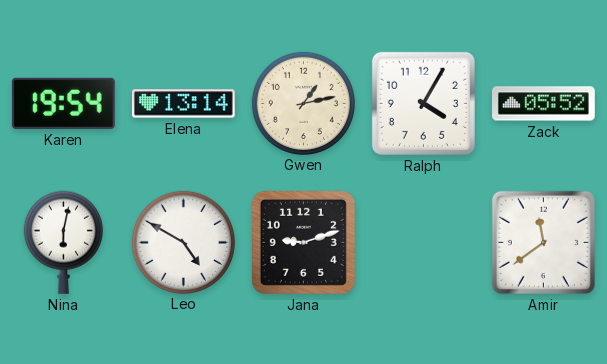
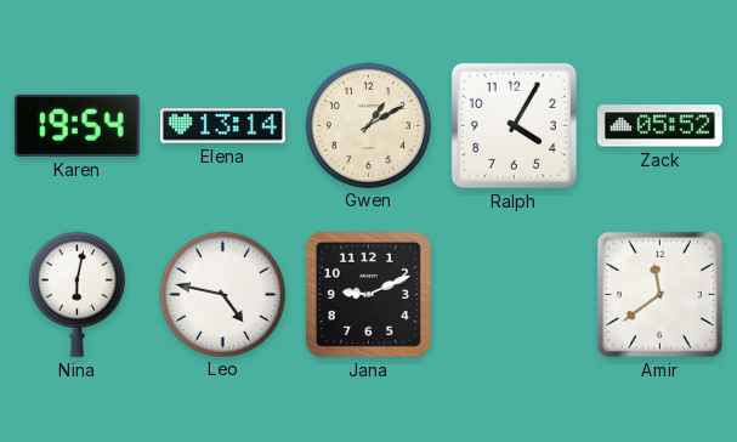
Gwen: 1:13 -> 1:10 (368, 125)
Leo: 4:50 -> 4:47 (222, 294)
Jana: 9:12 -> 9:11 (368, 294)
